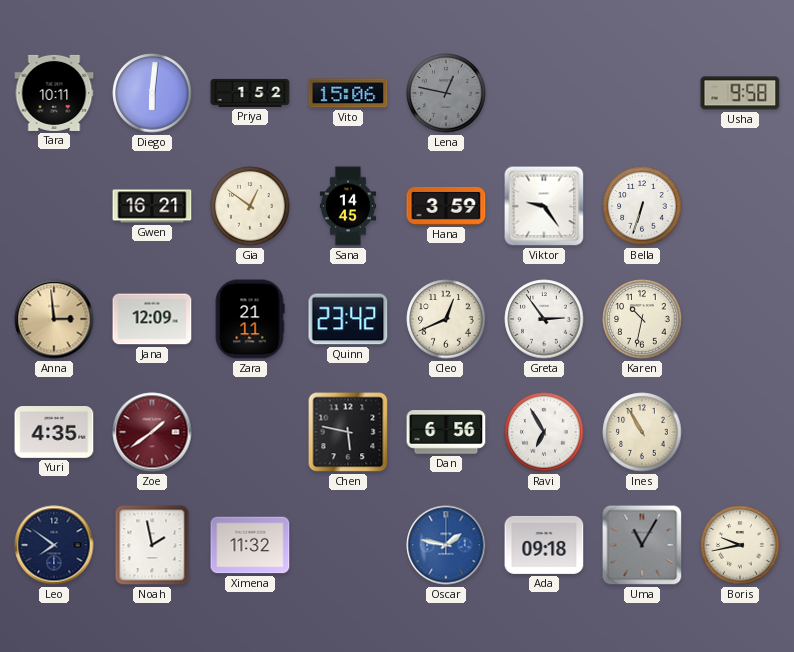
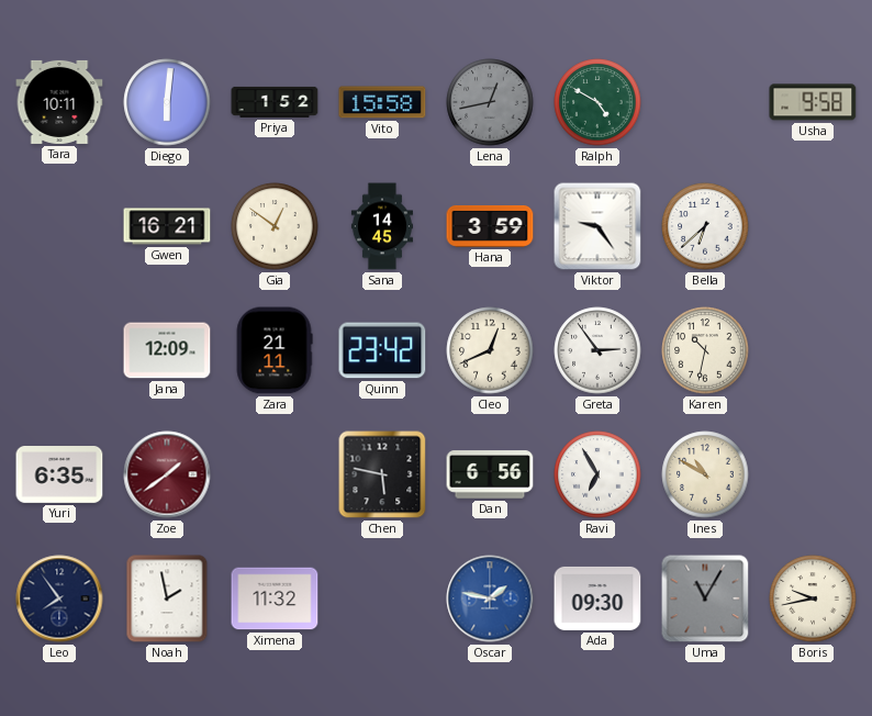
Vito: 15:06 -> 15:58 (382, 102)
Lena: 12:47 -> 12:43 (490, 102)
Ralph: none -> 4:50 (597, 102)
Bella: 6:33 -> 6:38 (705, 226)
Anna: 2:59 -> none (54, 319)
Yuri: 4:35 -> 6:35 (59, 476)
Ines: 10:55 -> 10:50 (705, 474)
Leo: 7:51 -> 7:54 (59, 598)
Ada: 09:18 -> 09:30 (597, 598)
